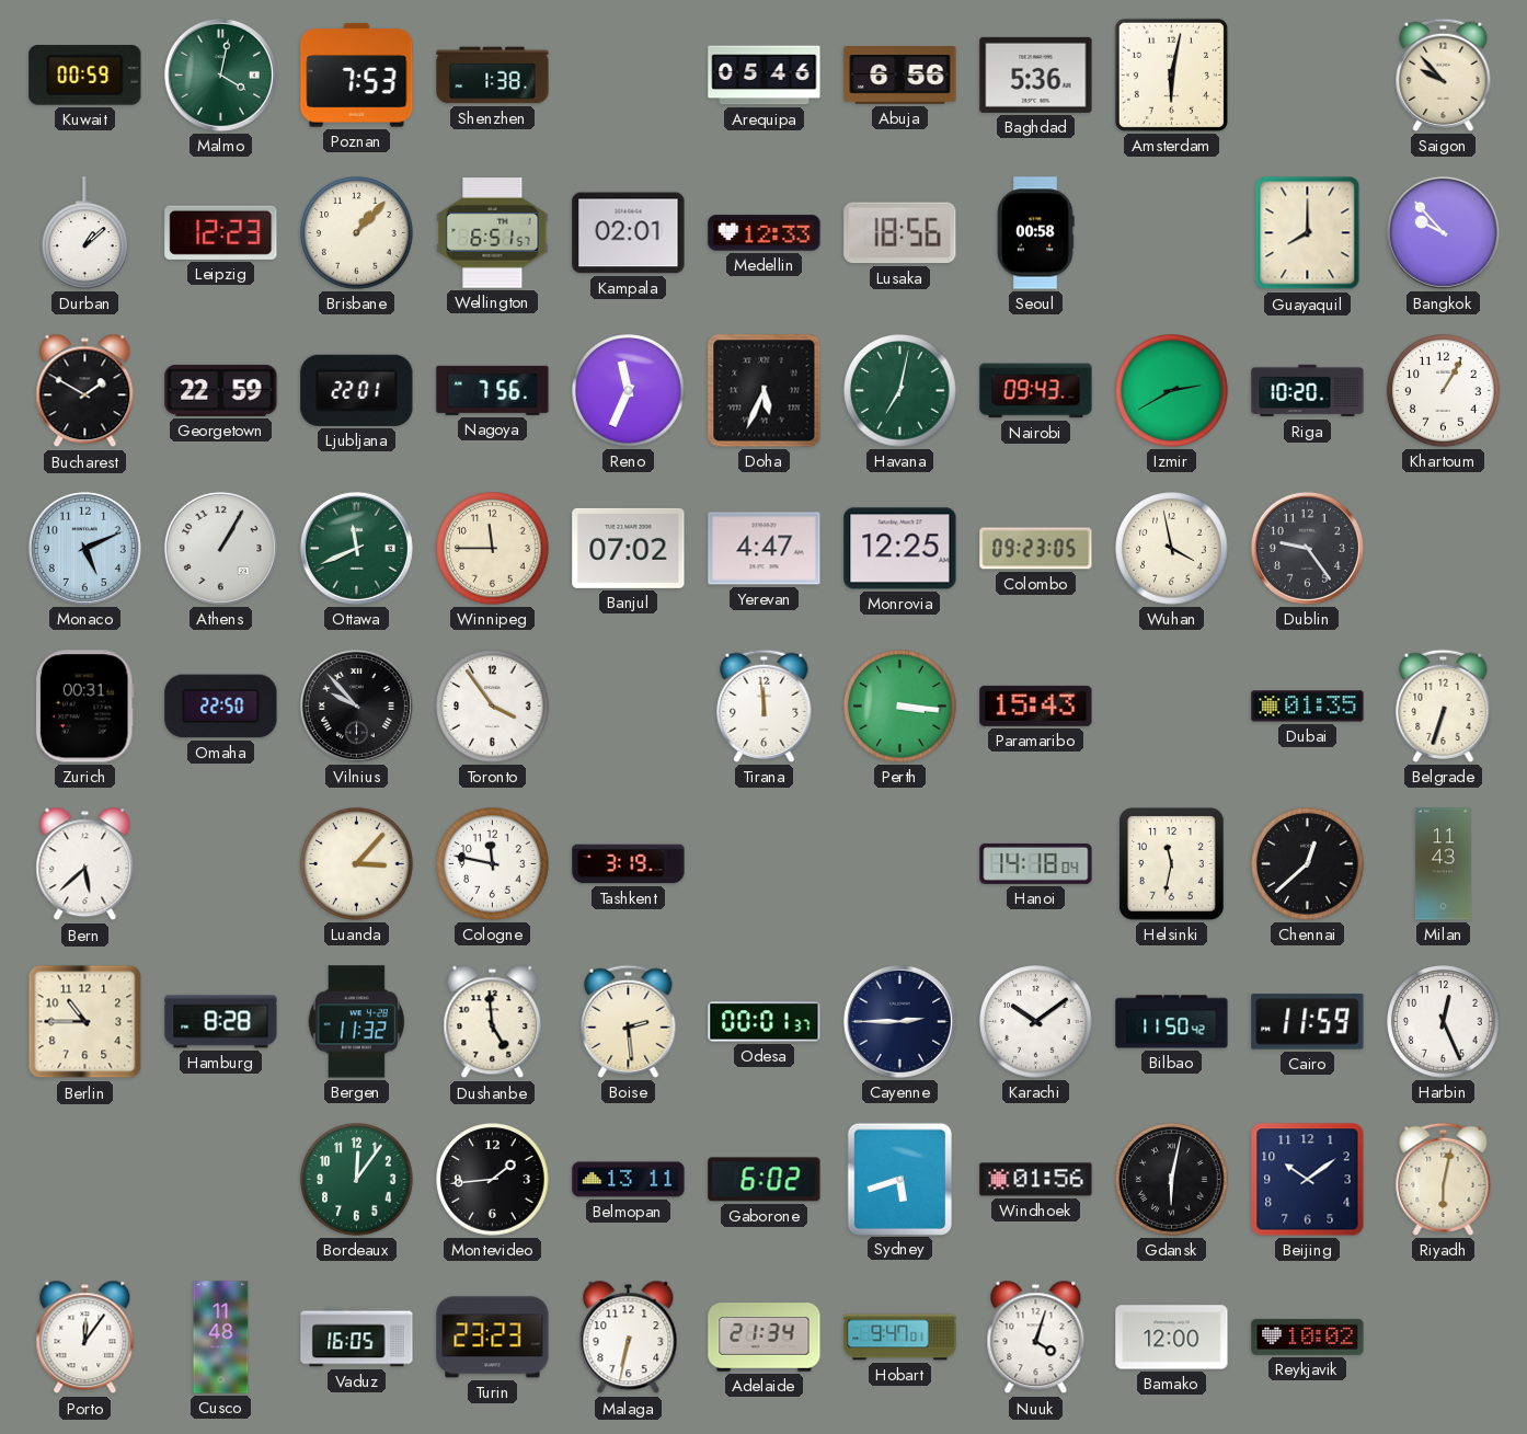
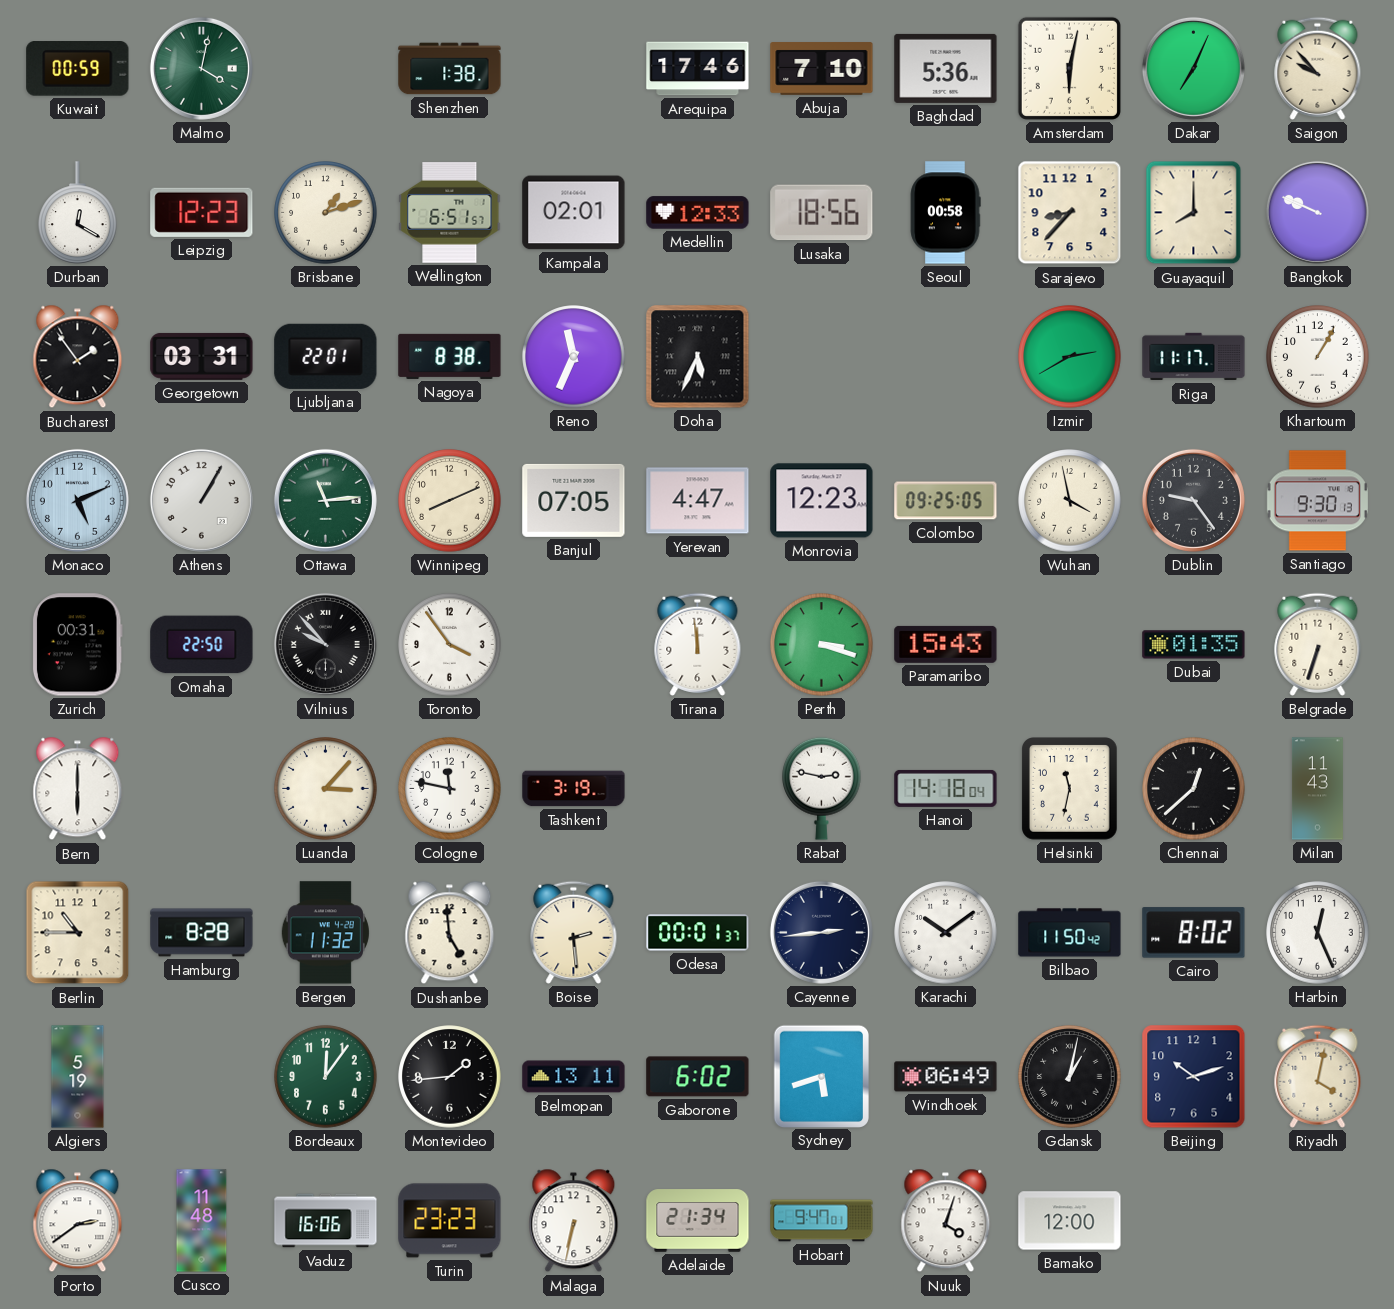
Poznan: 7:53 -> none (357, 76)
Arequipa: 05:46 -> 17:46 (698, 69)
Abuja: 6:56 -> 7:10 (822, 69)
Dakar: none -> 7:04 (1193, 68)
Durban: 1:08 -> 12:20 (78, 213)
Brisbane: 1:07 -> 1:12 (326, 213)
Sarajevo: none -> 8:37 (1070, 213)
Bangkok: 9:53 -> 9:49 (1317, 212)
Bucharest: 1:50 -> 1:54 (78, 357)
Georgetown: 22:59 -> 03:31 (202, 356)
Nagoya: 7:56 -> 8:38 (450, 356)
Havana: 7:02 -> none (900, 391)
Nairobi: 09:43 -> none (1036, 391)
Riga: 10:20 -> 11:17 (1194, 357)
Ottawa: 11:41 -> 11:14 (325, 500)
Winnipeg: 11:45 -> 8:11 (450, 501)
Banjul: 07:02 -> 07:05 (574, 500)
Monrovia: 12:25 -> 12:23 (822, 501)
Colombo: 09:23 -> 09:25 (946, 501)
Santiago: none -> 9:30 (1317, 501)
Perth: 3:16 -> 3:18 (822, 645)
Bern: 5:38 -> 6:00 (78, 789)
Rabat: none -> 2:47 (822, 788)
Cayenne: 2:45 -> 2:44 (821, 932)
Cairo: 11:59 -> 8:02 (1194, 933)
Algiers: none -> 5:19 (78, 1077)
Windhoek: 01:56 -> 06:49 (946, 1077)
Gdansk: 6:02 -> 1:02 (1070, 1077)
Beijing: 10:09 -> 10:12 (1194, 1077)
Riyadh: 6:02 -> 4:02 (1318, 1076)
Porto: 12:06 -> 2:39 (78, 1221)
Vaduz: 16:05 -> 16:06 (326, 1221)
Reykjavik: 10:02 -> none (1308, 1337)
